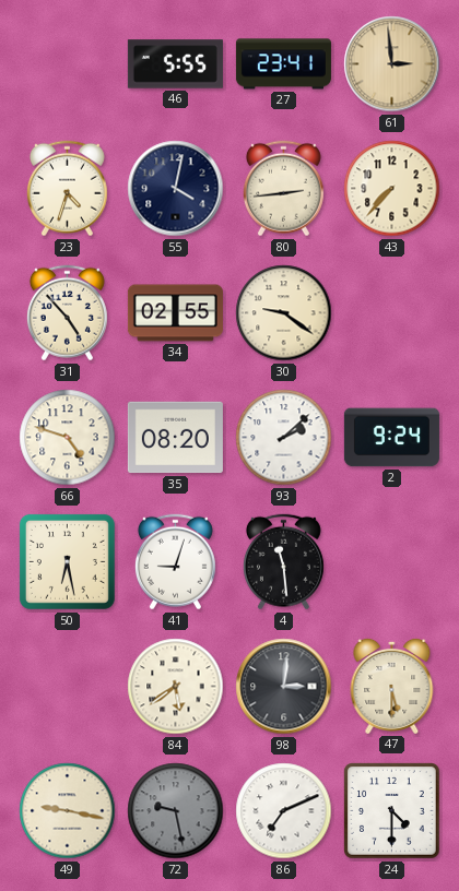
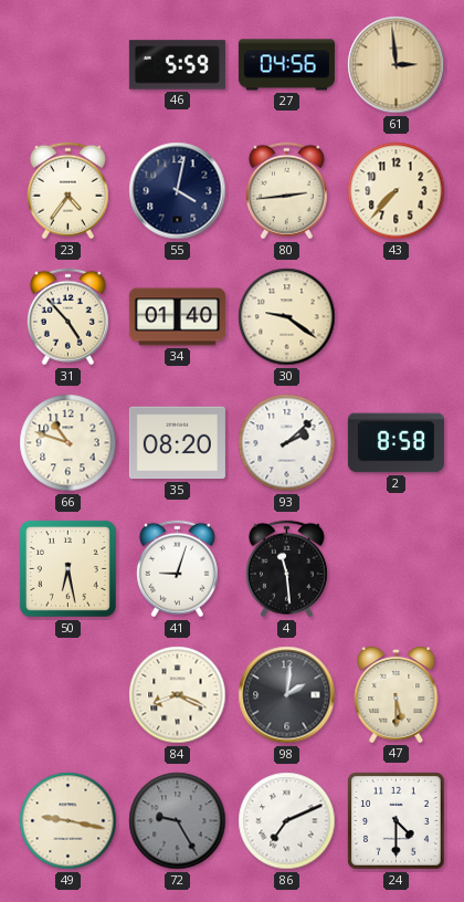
46: 5:55 -> 5:59 (177, 65)
27: 23:41 -> 04:56 (286, 65)
23: 4:33 -> 4:36 (67, 191)
34: 02:55 -> 01:40 (177, 317)
66: 4:48 -> 10:48 (68, 443)
2: 9:24 -> 8:58 (396, 443)
84: 5:39 -> 8:19 (178, 695)
98: 3:01 -> 2:01 (287, 695)
72: 9:28 -> 9:25 (178, 821)
